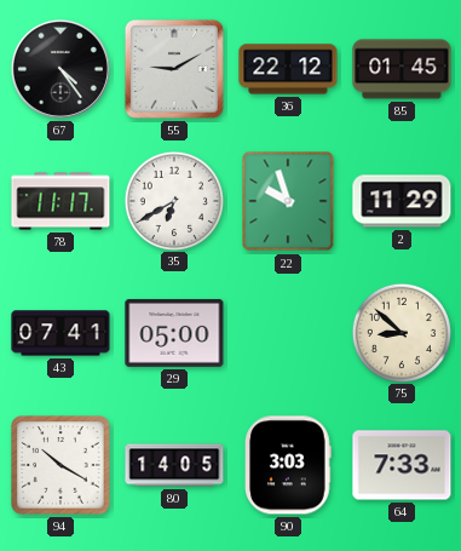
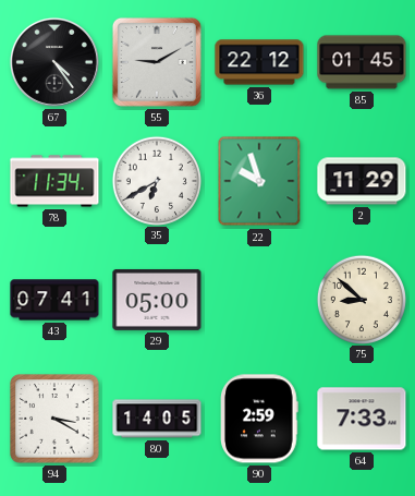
78: 11:17 -> 11:34 (54, 181)
94: 10:20 -> 3:20 (54, 419)
90: 3:03 -> 2:59 (259, 419)
